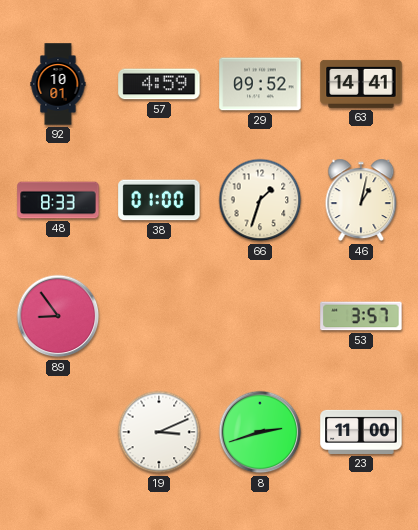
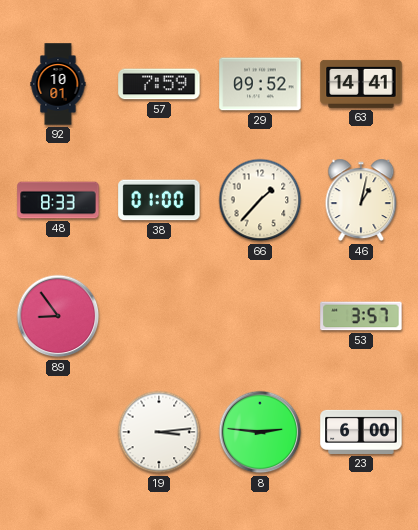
57: 4:59 -> 7:59 (159, 84)
66: 1:33 -> 1:37 (260, 200)
19: 3:11 -> 3:14 (159, 432)
8: 2:42 -> 2:46 (260, 432)
23: 11:00 -> 6:00 (361, 432)
